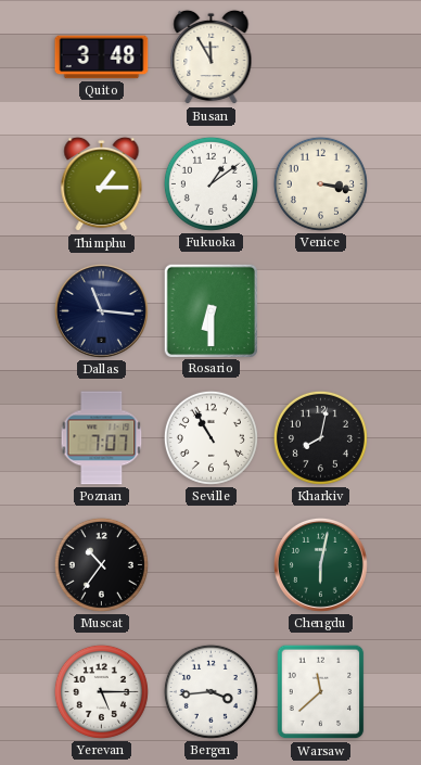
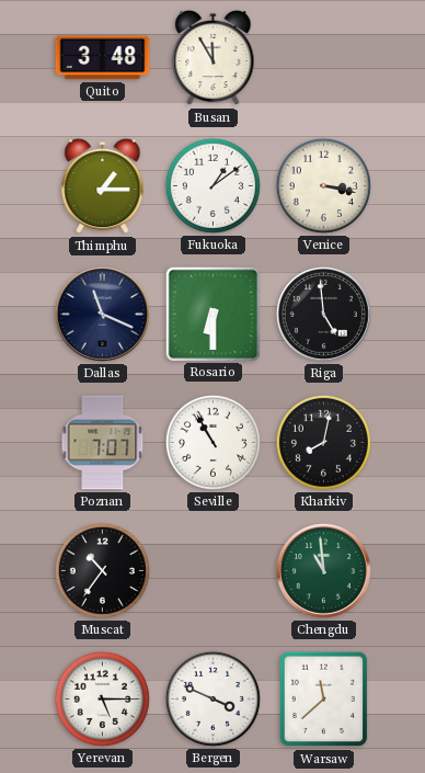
Dallas: 11:16 -> 11:19 (102, 314)
Riga: none -> 4:59 (323, 314)
Chengdu: 6:02 -> 10:59 (323, 570)
Bergen: 3:44 -> 3:49 (213, 698)
